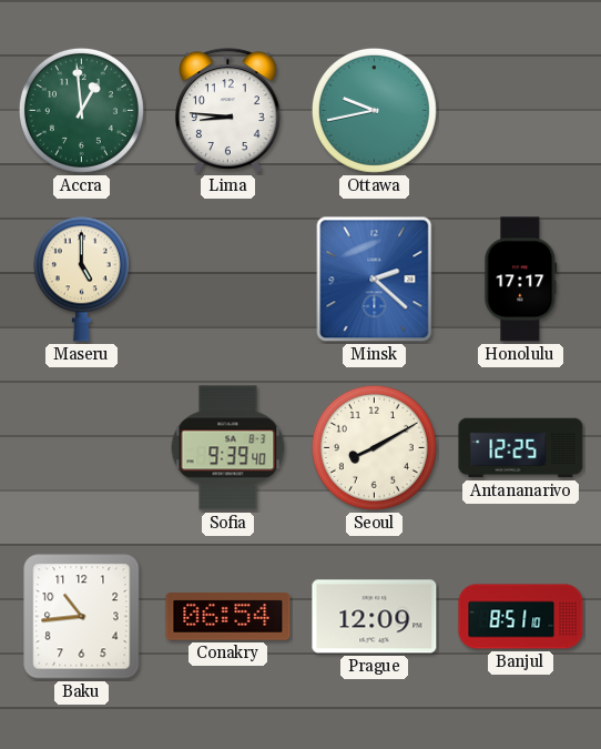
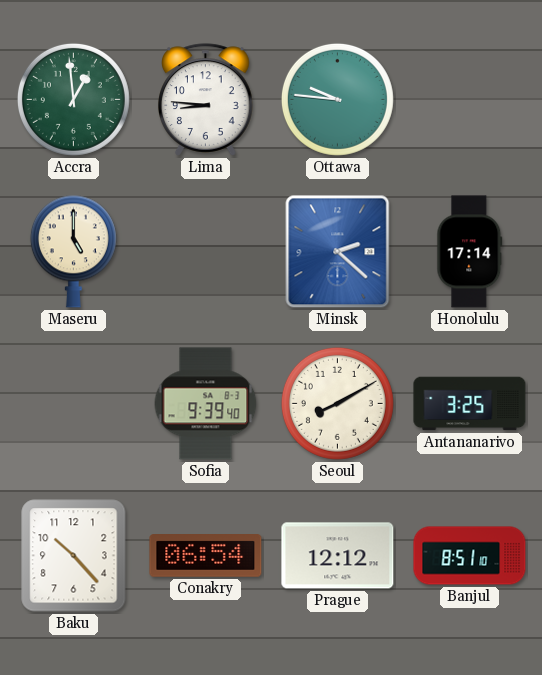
Ottawa: 9:43 -> 9:46 (337, 99)
Honolulu: 17:17 -> 17:14 (470, 252)
Antananarivo: 12:25 -> 3:25 (470, 404)
Baku: 10:44 -> 10:23 (74, 556)
Prague: 12:09 -> 12:12 (338, 556)
